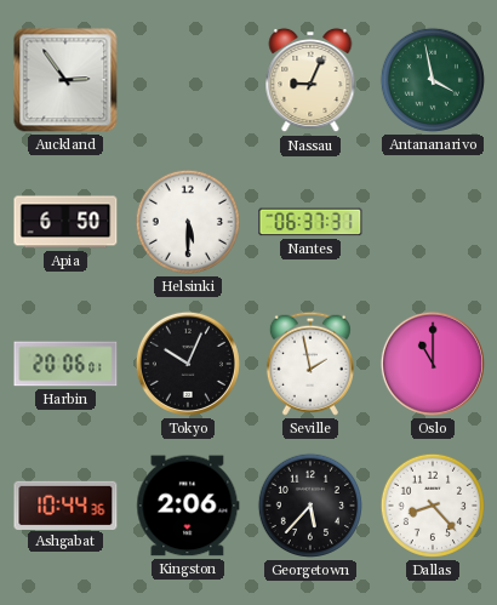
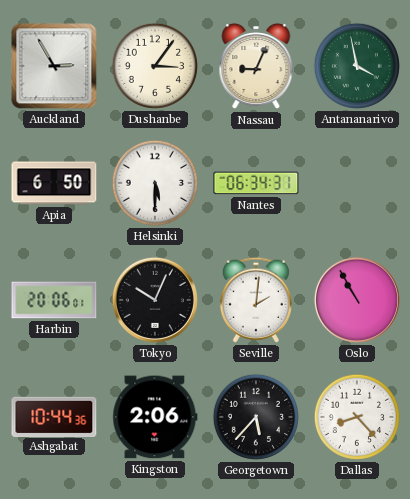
Auckland: 2:54 -> 2:55 (54, 66)
Dushanbe: none -> 3:06 (154, 66)
Nantes: 06:37 -> 06:34 (256, 183)
Seville: 1:58 -> 2:01 (256, 300)
Oslo: 11:00 -> 10:55 (357, 300)
